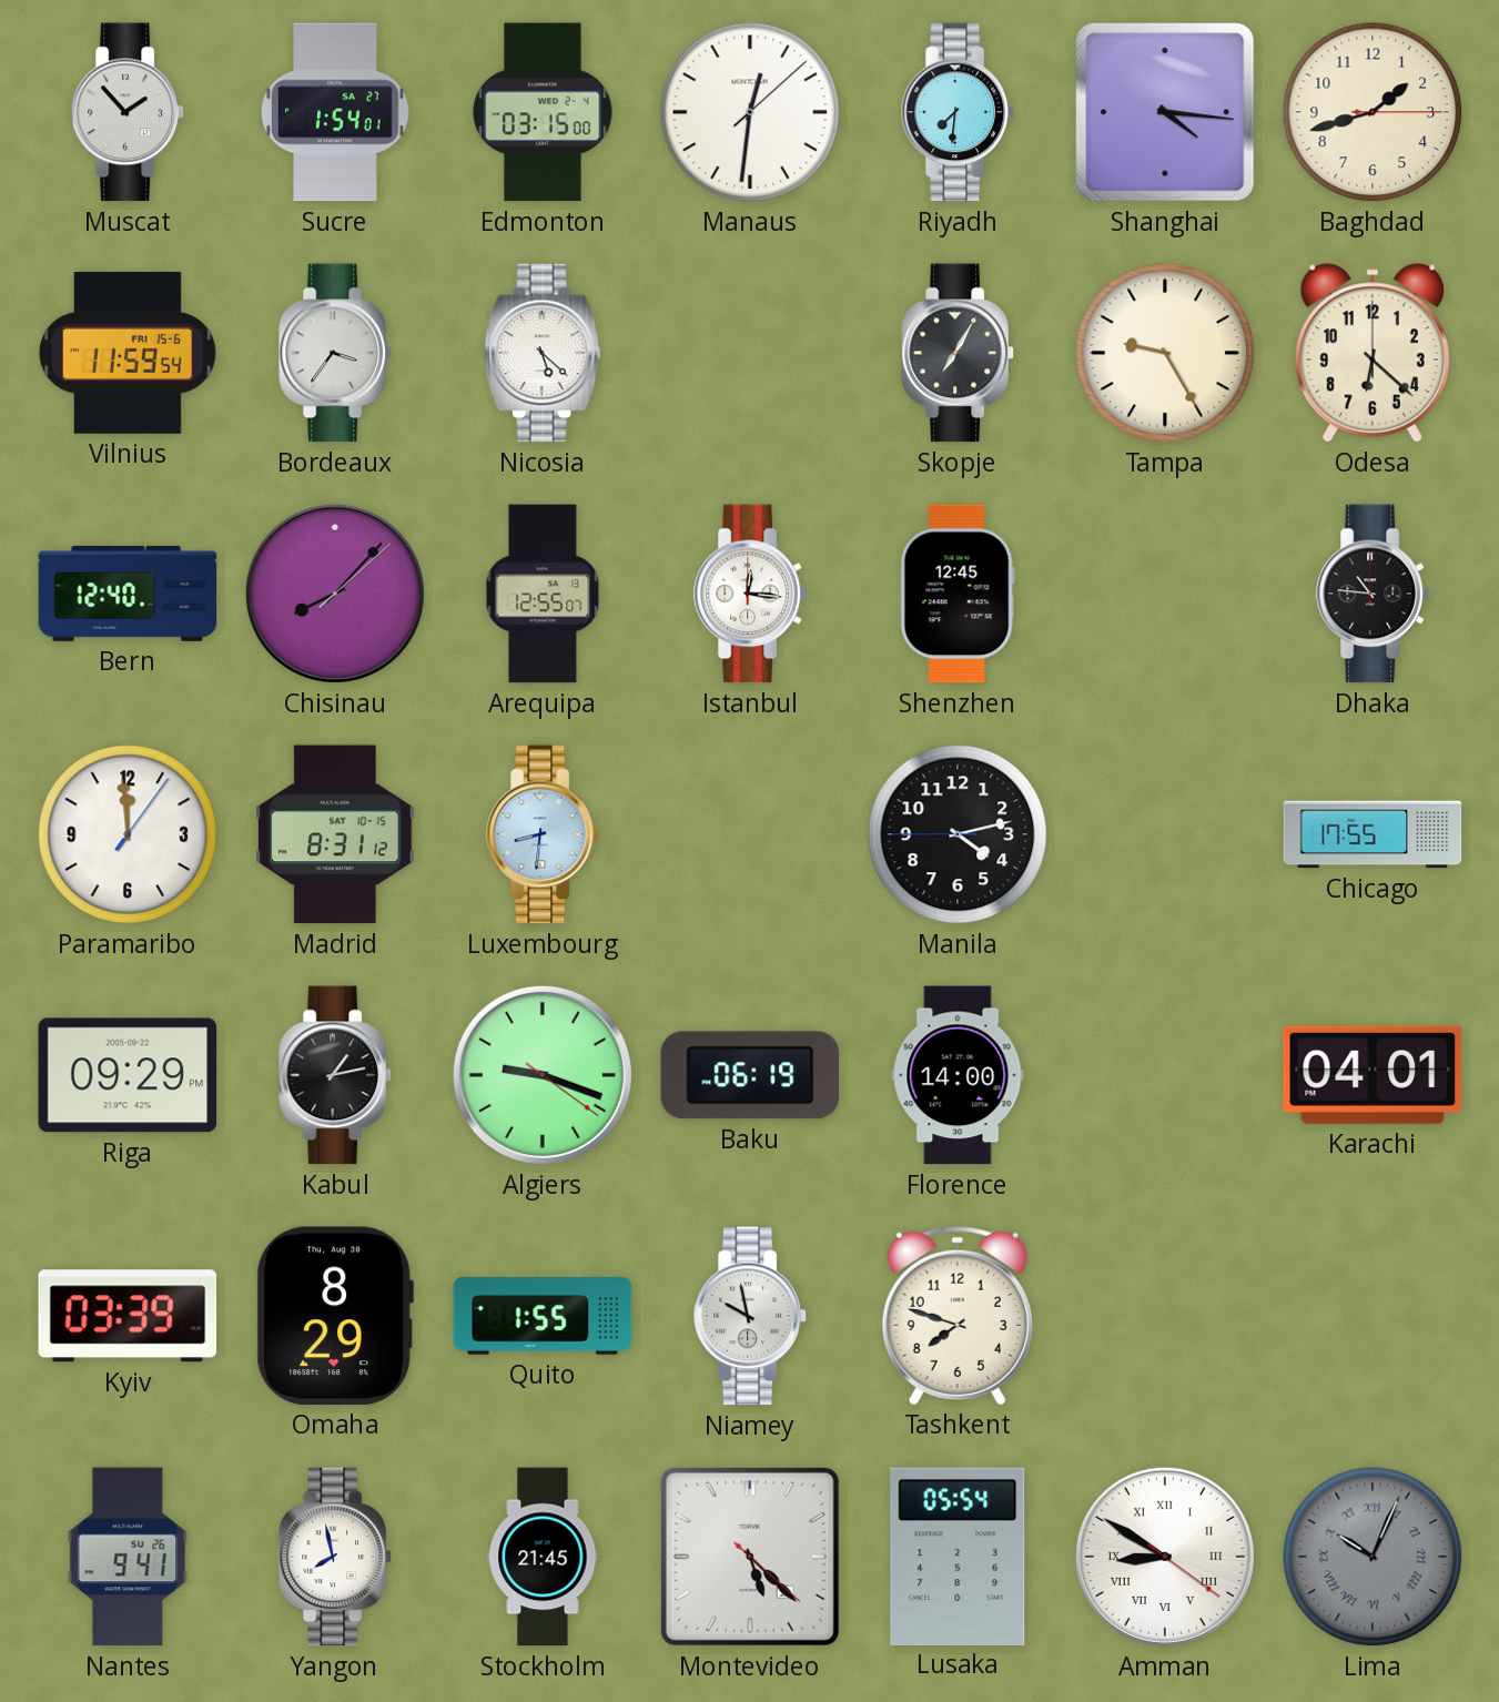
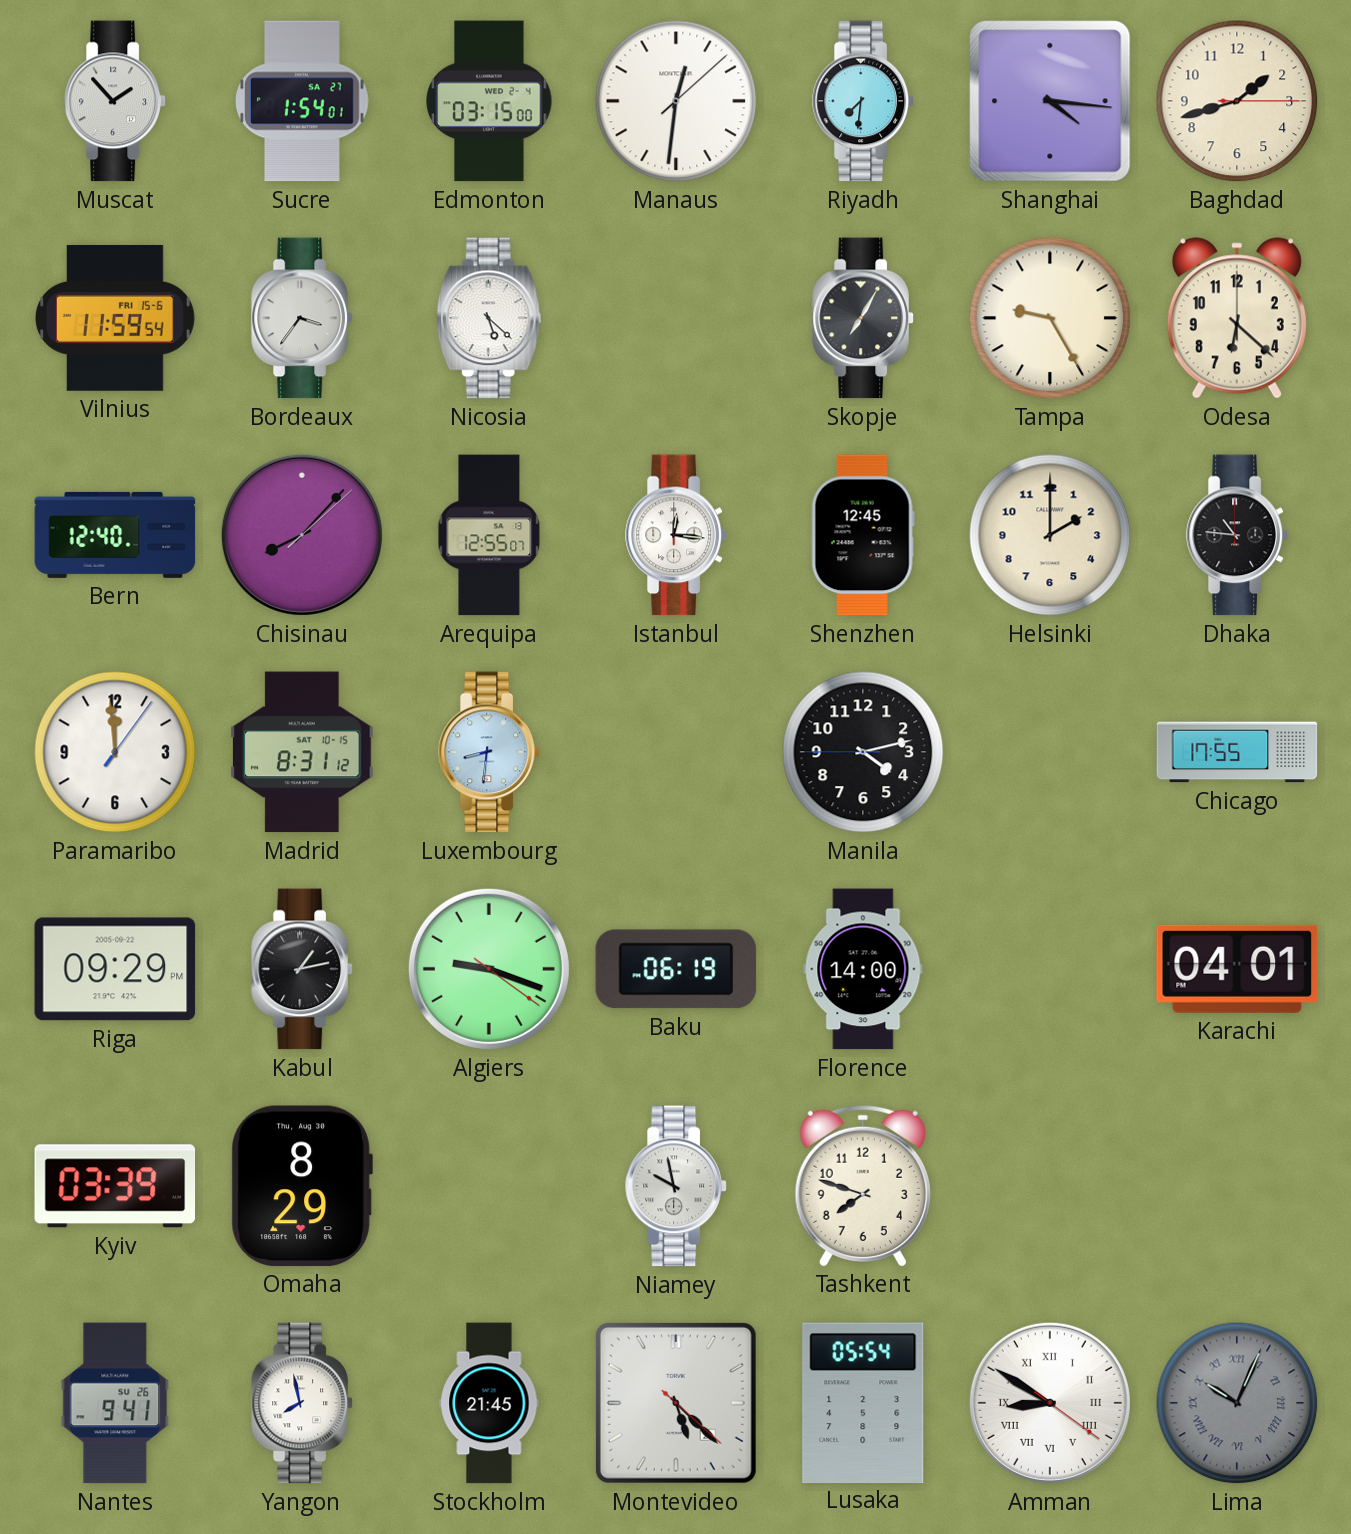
Helsinki: none -> 2:00 (1050, 535)
Quito: 1:55 -> none (543, 1317)
